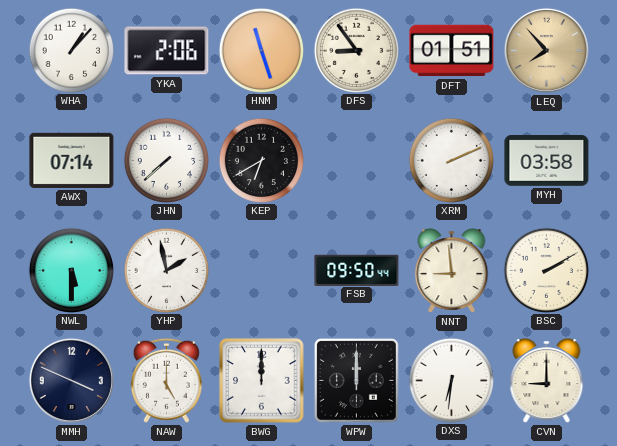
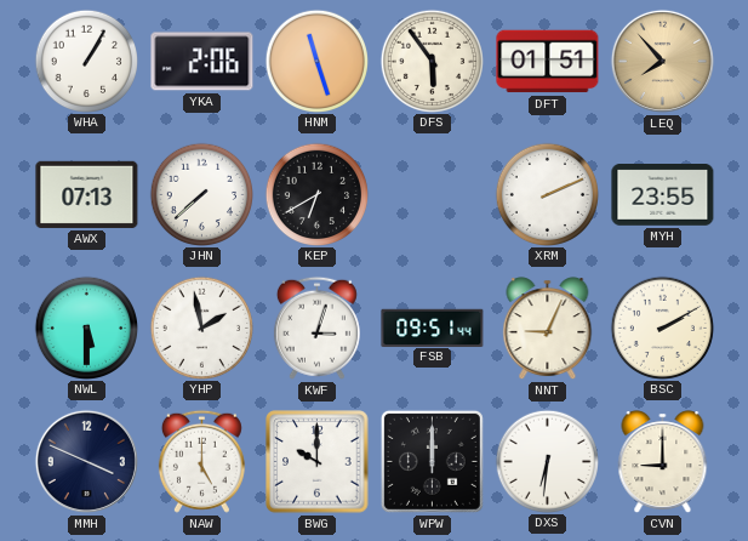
WHA: 1:07 -> 1:05 (86, 61)
DFS: 8:54 -> 5:54 (432, 61)
AWX: 07:14 -> 07:13 (87, 194)
MYH: 03:58 -> 23:55 (663, 195)
KWF: none -> 3:03 (316, 328)
FSB: 09:50 -> 09:51 (433, 328)
NNT: 8:59 -> 9:04 (548, 329)
BWG: 12:00 -> 10:00 (318, 462)
